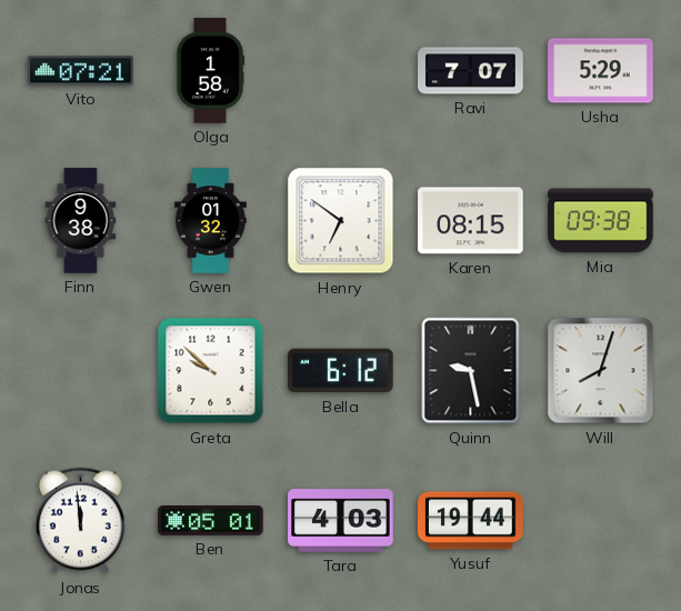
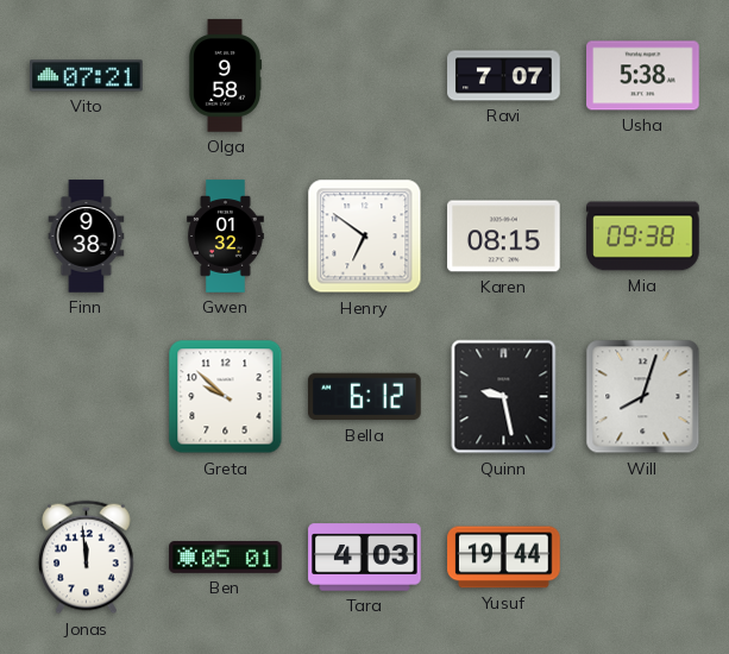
Olga: 1:58 -> 9:58 (225, 76)
Usha: 5:29 -> 5:38 (643, 76)
